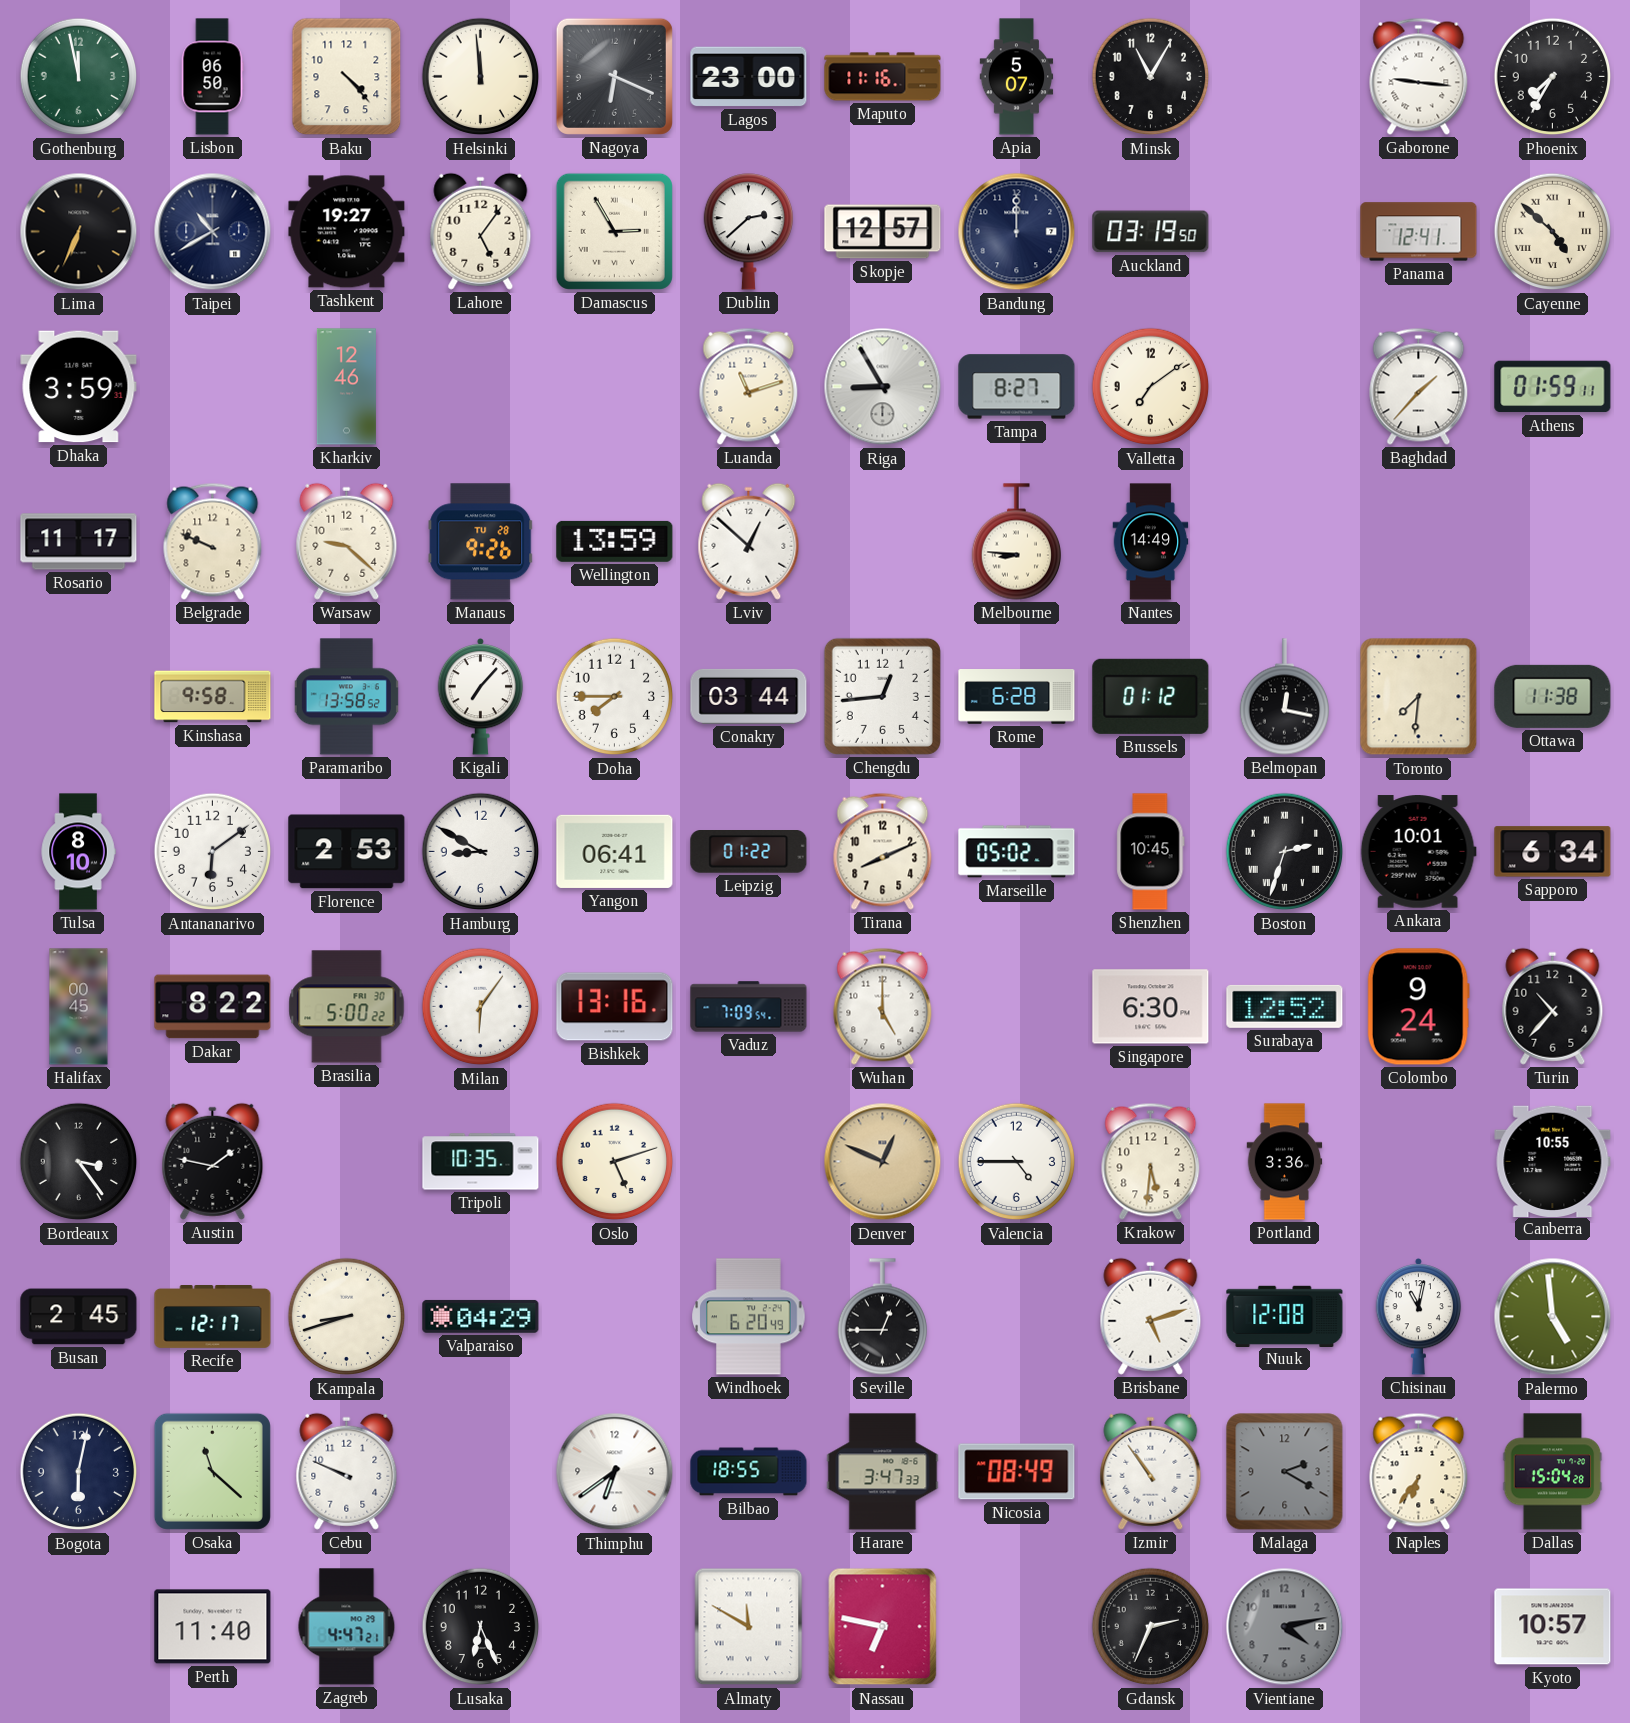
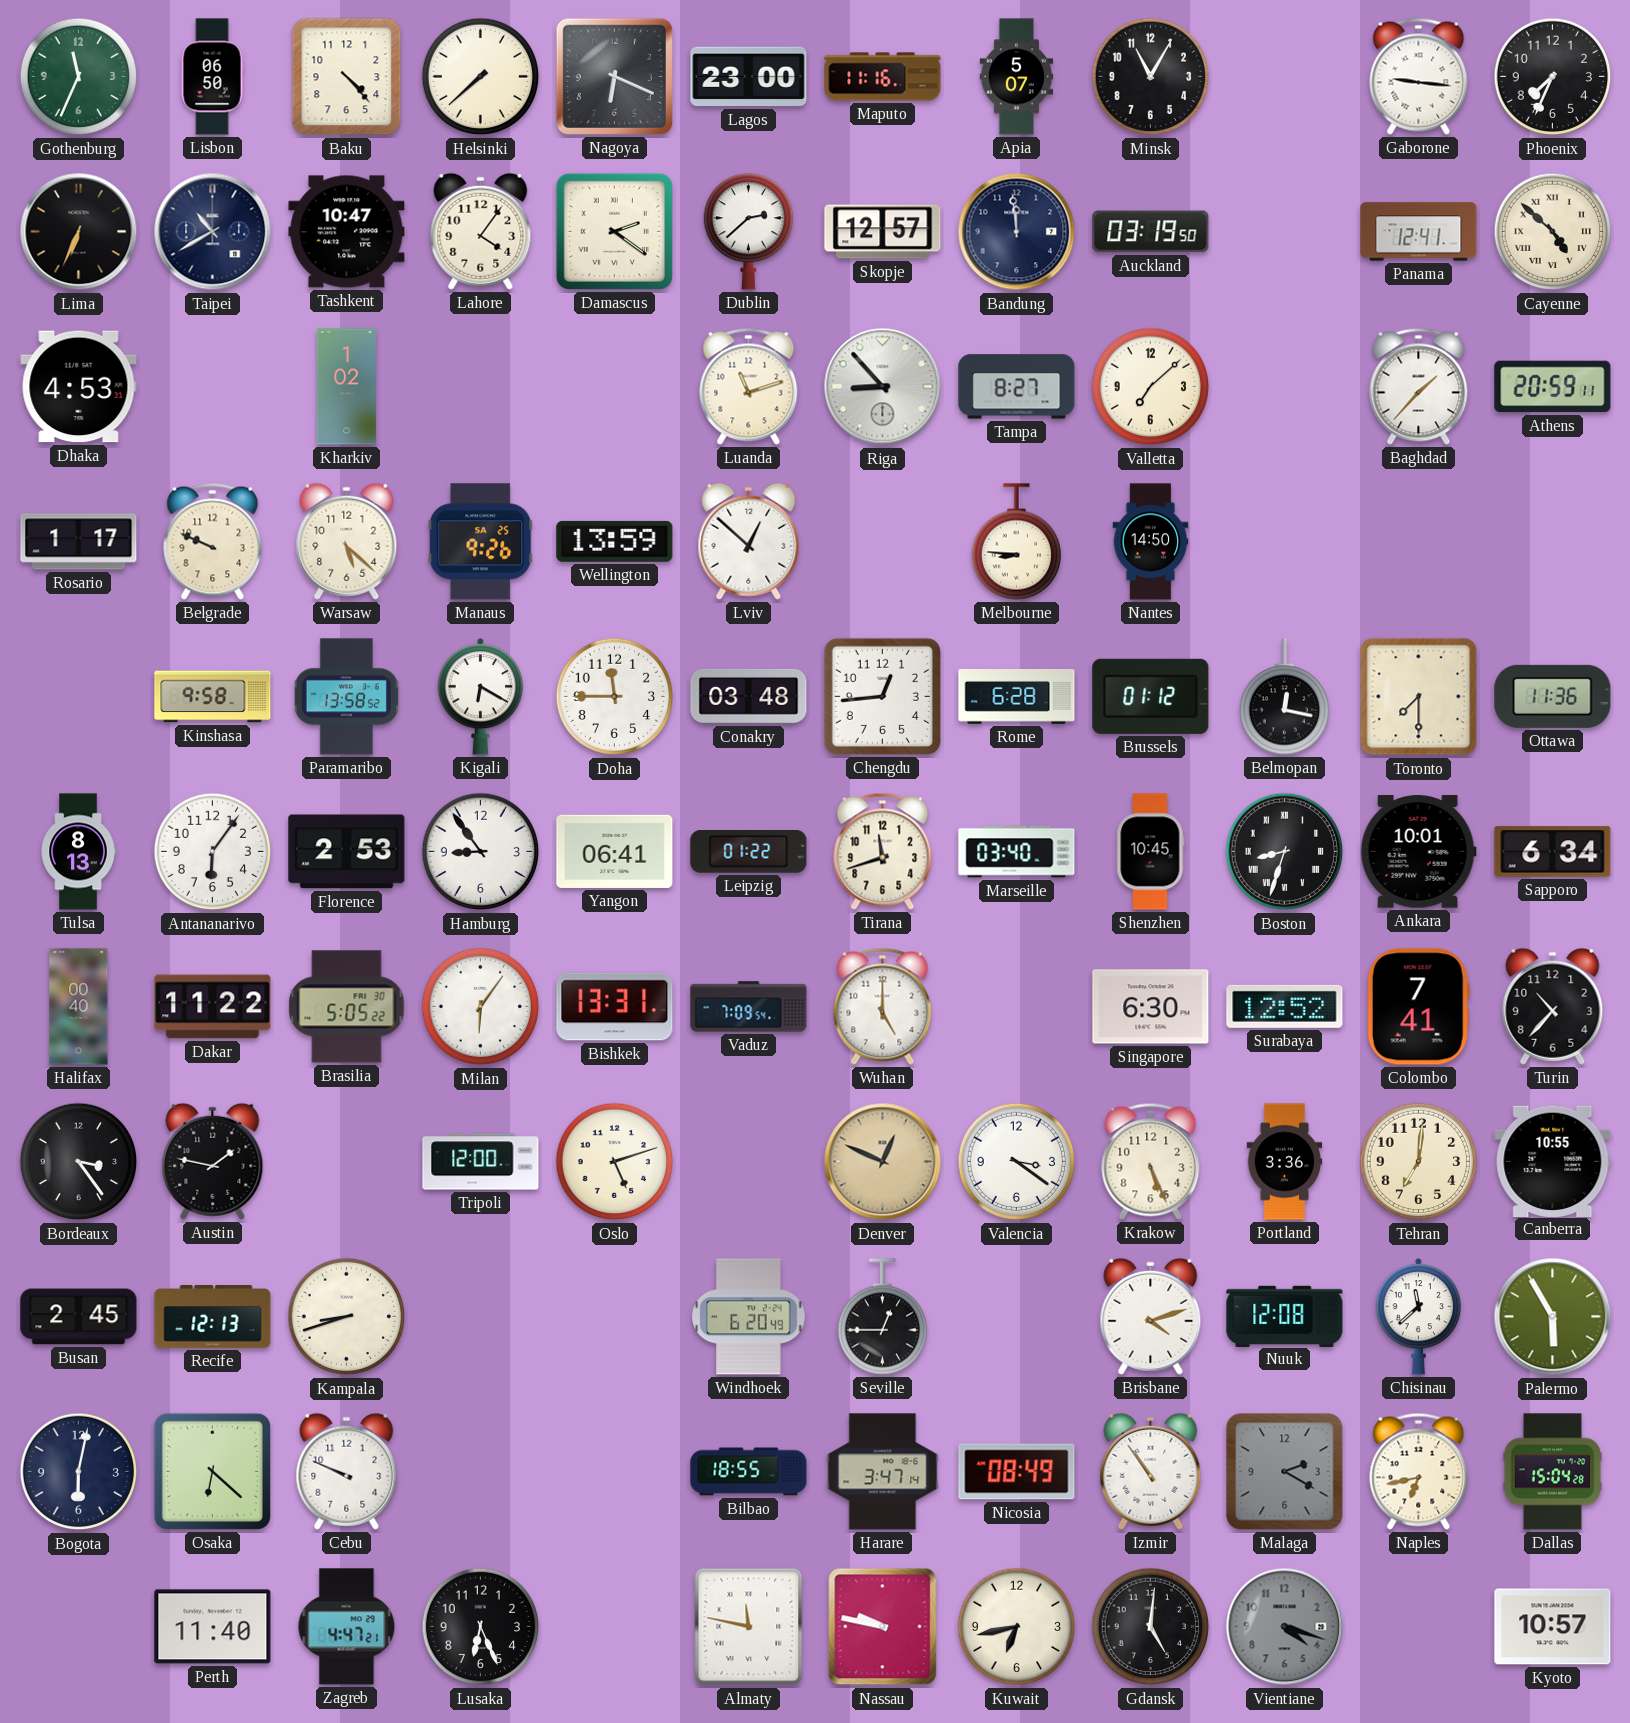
Gothenburg: 11:58 -> 11:34 (79, 77)
Helsinki: 11:59 -> 7:38 (481, 77)
Phoenix: 7:35 -> 7:34 (1553, 77)
Tashkent: 19:27 -> 10:47 (347, 232)
Lahore: 5:06 -> 4:06 (481, 231)
Damascus: 2:55 -> 2:21 (614, 231)
Bandung: 12:00 -> 11:59 (1017, 232)
Dhaka: 3:59 -> 4:53 (79, 387)
Kharkiv: 12:46 -> 1:02 (346, 387)
Riga: 8:55 -> 8:53 (883, 387)
Valletta: 7:09 -> 7:08 (1151, 387)
Athens: 01:59 -> 20:59 (1553, 387)
Rosario: 11:17 -> 1:17 (79, 542)
Warsaw: 9:22 -> 5:22 (347, 541)
Manaus date: TU 28 -> SA 25 (481, 542)
Nantes: 14:49 -> 14:50 (1151, 542)
Kigali: 7:07 -> 6:20 (481, 696)
Doha: 7:45 -> 11:45 (615, 697)
Conakry: 03:44 -> 03:48 (749, 696)
Toronto: 7:31 -> 7:30 (1419, 697)
Ottawa: 11:38 -> 11:36 (1553, 696)
Tulsa: 8:10 -> 8:13 (78, 852)
Antananarivo: 6:09 -> 6:06 (213, 852)
Hamburg: 8:50 -> 8:54 (481, 852)
Tirana: 8:11 -> 11:42 (883, 851)
Marseille: 05:02 -> 03:40 (1017, 852)
Boston: 2:33 -> 8:33 (1285, 852)
Halifax: 00:45 -> 00:40 (79, 1007)
Dakar: 8:22 -> 11:22 (213, 1007)
Brasilia: 5:00 -> 5:05 (347, 1007)
Bishkek: 13:16 -> 13:31 (615, 1007)
Colombo: 9:24 -> 7:41 (1418, 1007)
Tripoli: 10:35 -> 12:00 (481, 1162)
Valencia: 4:45 -> 3:21 (1017, 1162)
Krakow: 5:31 -> 5:26 (1151, 1161)
Tehran: none -> 7:01 (1419, 1162)
Recife: 12:17 -> 12:13 (213, 1317)
Valparaiso: 04:29 -> none (481, 1316)
Brisbane: 5:12 -> 4:12 (1151, 1316)
Chisinau: 11:02 -> 11:38 (1419, 1316)
Palermo: 4:59 -> 5:55 (1553, 1317)
Osaka: 11:22 -> 6:22 (212, 1471)
Thimphu: 6:39 -> none (615, 1472)
Harare: 3:47:33 -> 3:47:14 (883, 1472)
Naples: 6:36 -> 6:43 (1419, 1471)
Almaty: 11:50 -> 11:47 (749, 1627)
Nassau: 6:47 -> 9:47 (883, 1627)
Kuwait: none -> 6:43 (1017, 1627)
Gdansk: 2:34 -> 5:01 (1151, 1627)
Vientiane: 4:13 -> 4:18 (1285, 1627)
